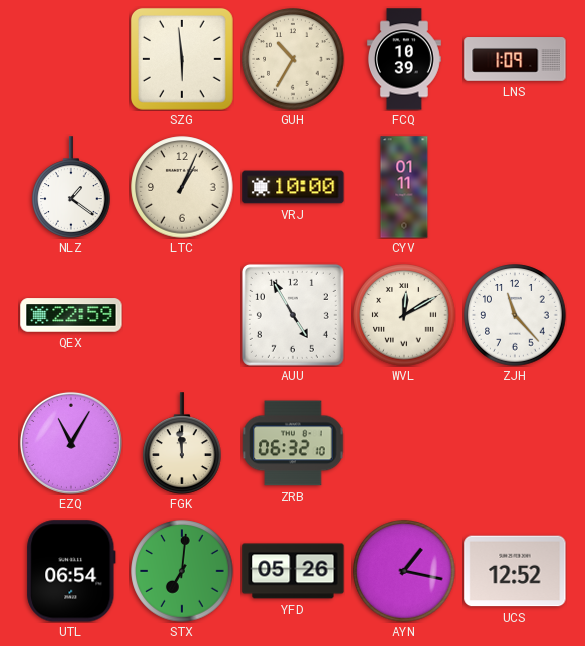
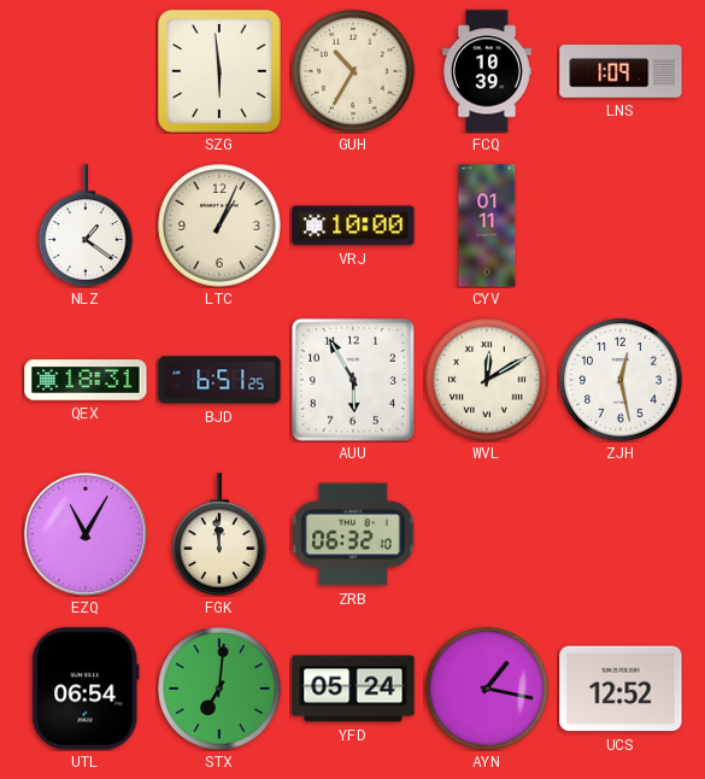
QEX: 22:59 -> 18:31 (86, 380)
BJD: none -> 6:51 (219, 380)
AUU: 4:55 -> 5:55 (353, 380)
ZJH: 11:23 -> 12:28 (621, 380)
YFD: 05:26 -> 05:24 (353, 689)
